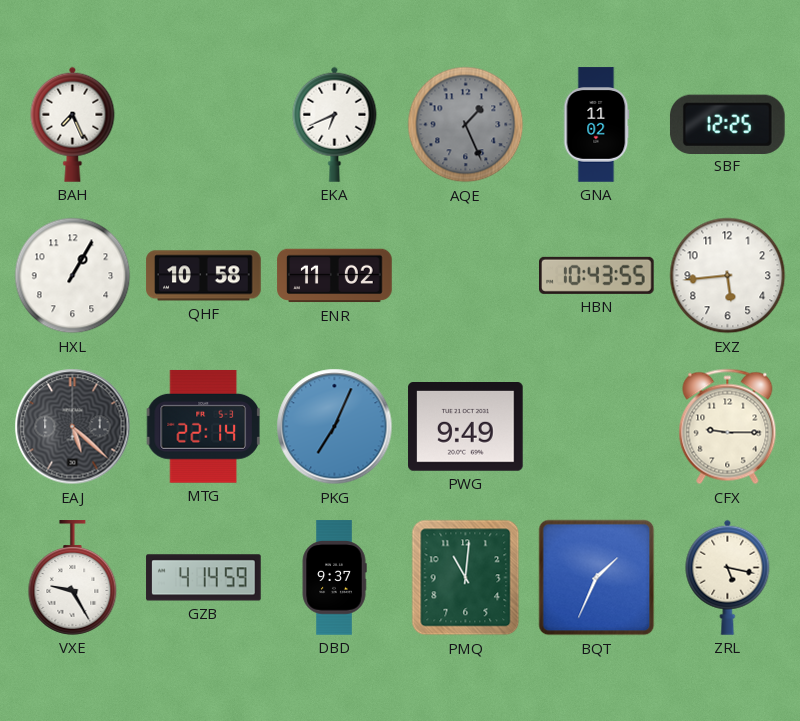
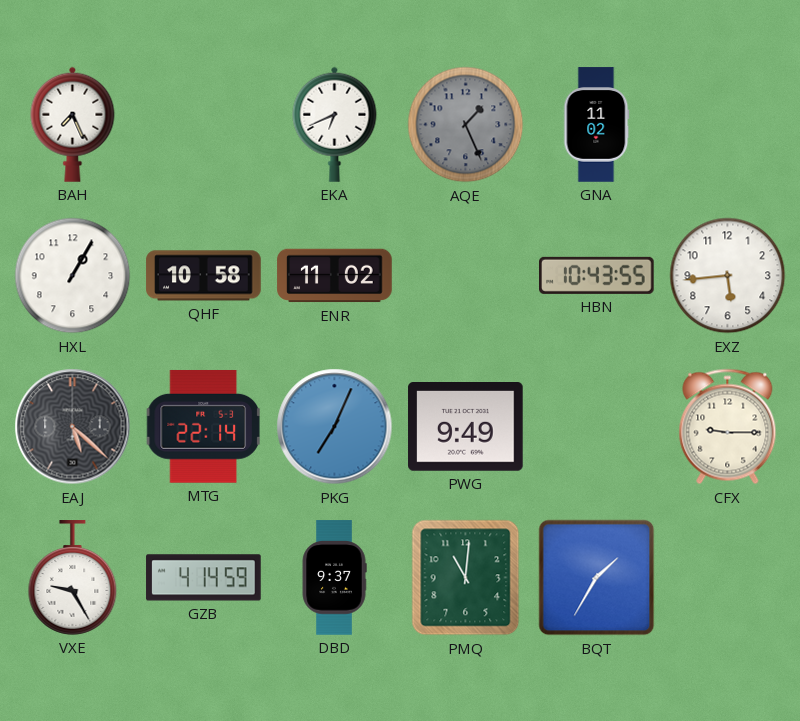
SBF: 12:25 -> none (727, 124)
BQT: 1:34 -> 1:35 (597, 578)
ZRL: 5:17 -> none (728, 577)
